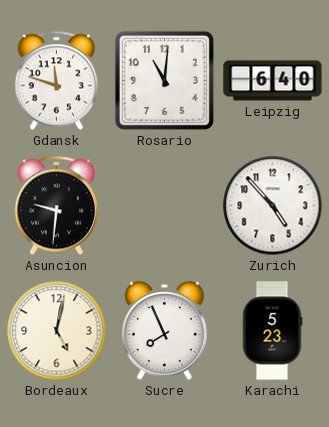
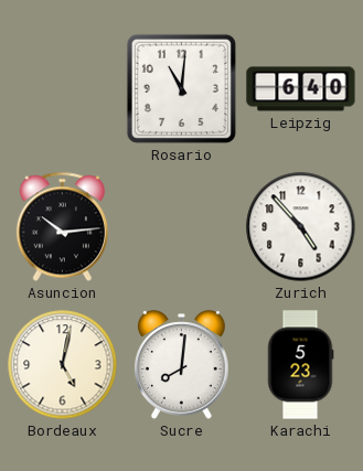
Gdansk: 11:48 -> none (56, 81)
Asuncion: 9:31 -> 10:14 (62, 227)
Sucre: 7:56 -> 8:01 (181, 365)
